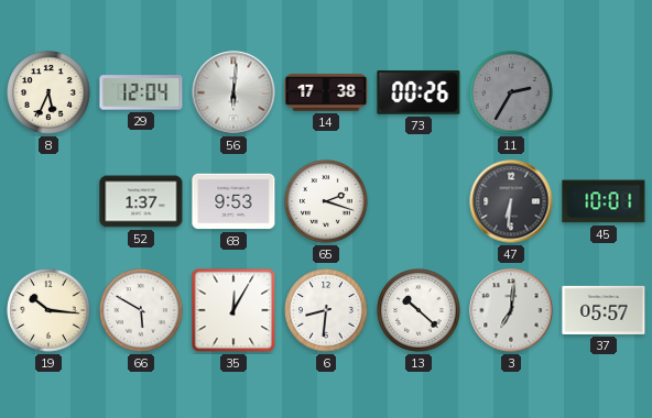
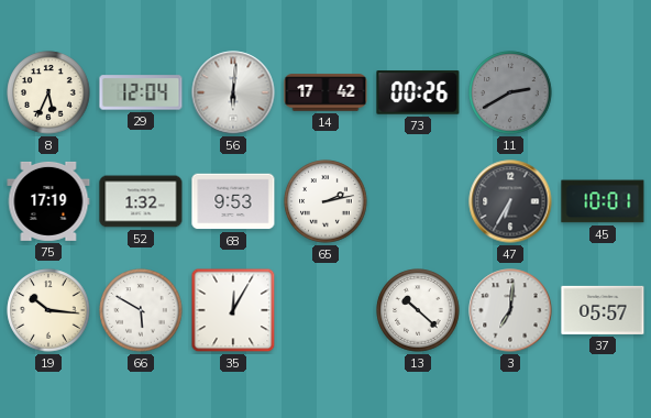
14: 17:38 -> 17:42 (325, 92)
11: 2:35 -> 2:40 (510, 92)
75: none -> 17:19 (48, 201)
52: 1:37 -> 1:32 (141, 201)
65: 2:18 -> 2:13 (325, 201)
47: 6:31 -> 6:35 (510, 201)
6: 8:31 -> none (326, 310)
